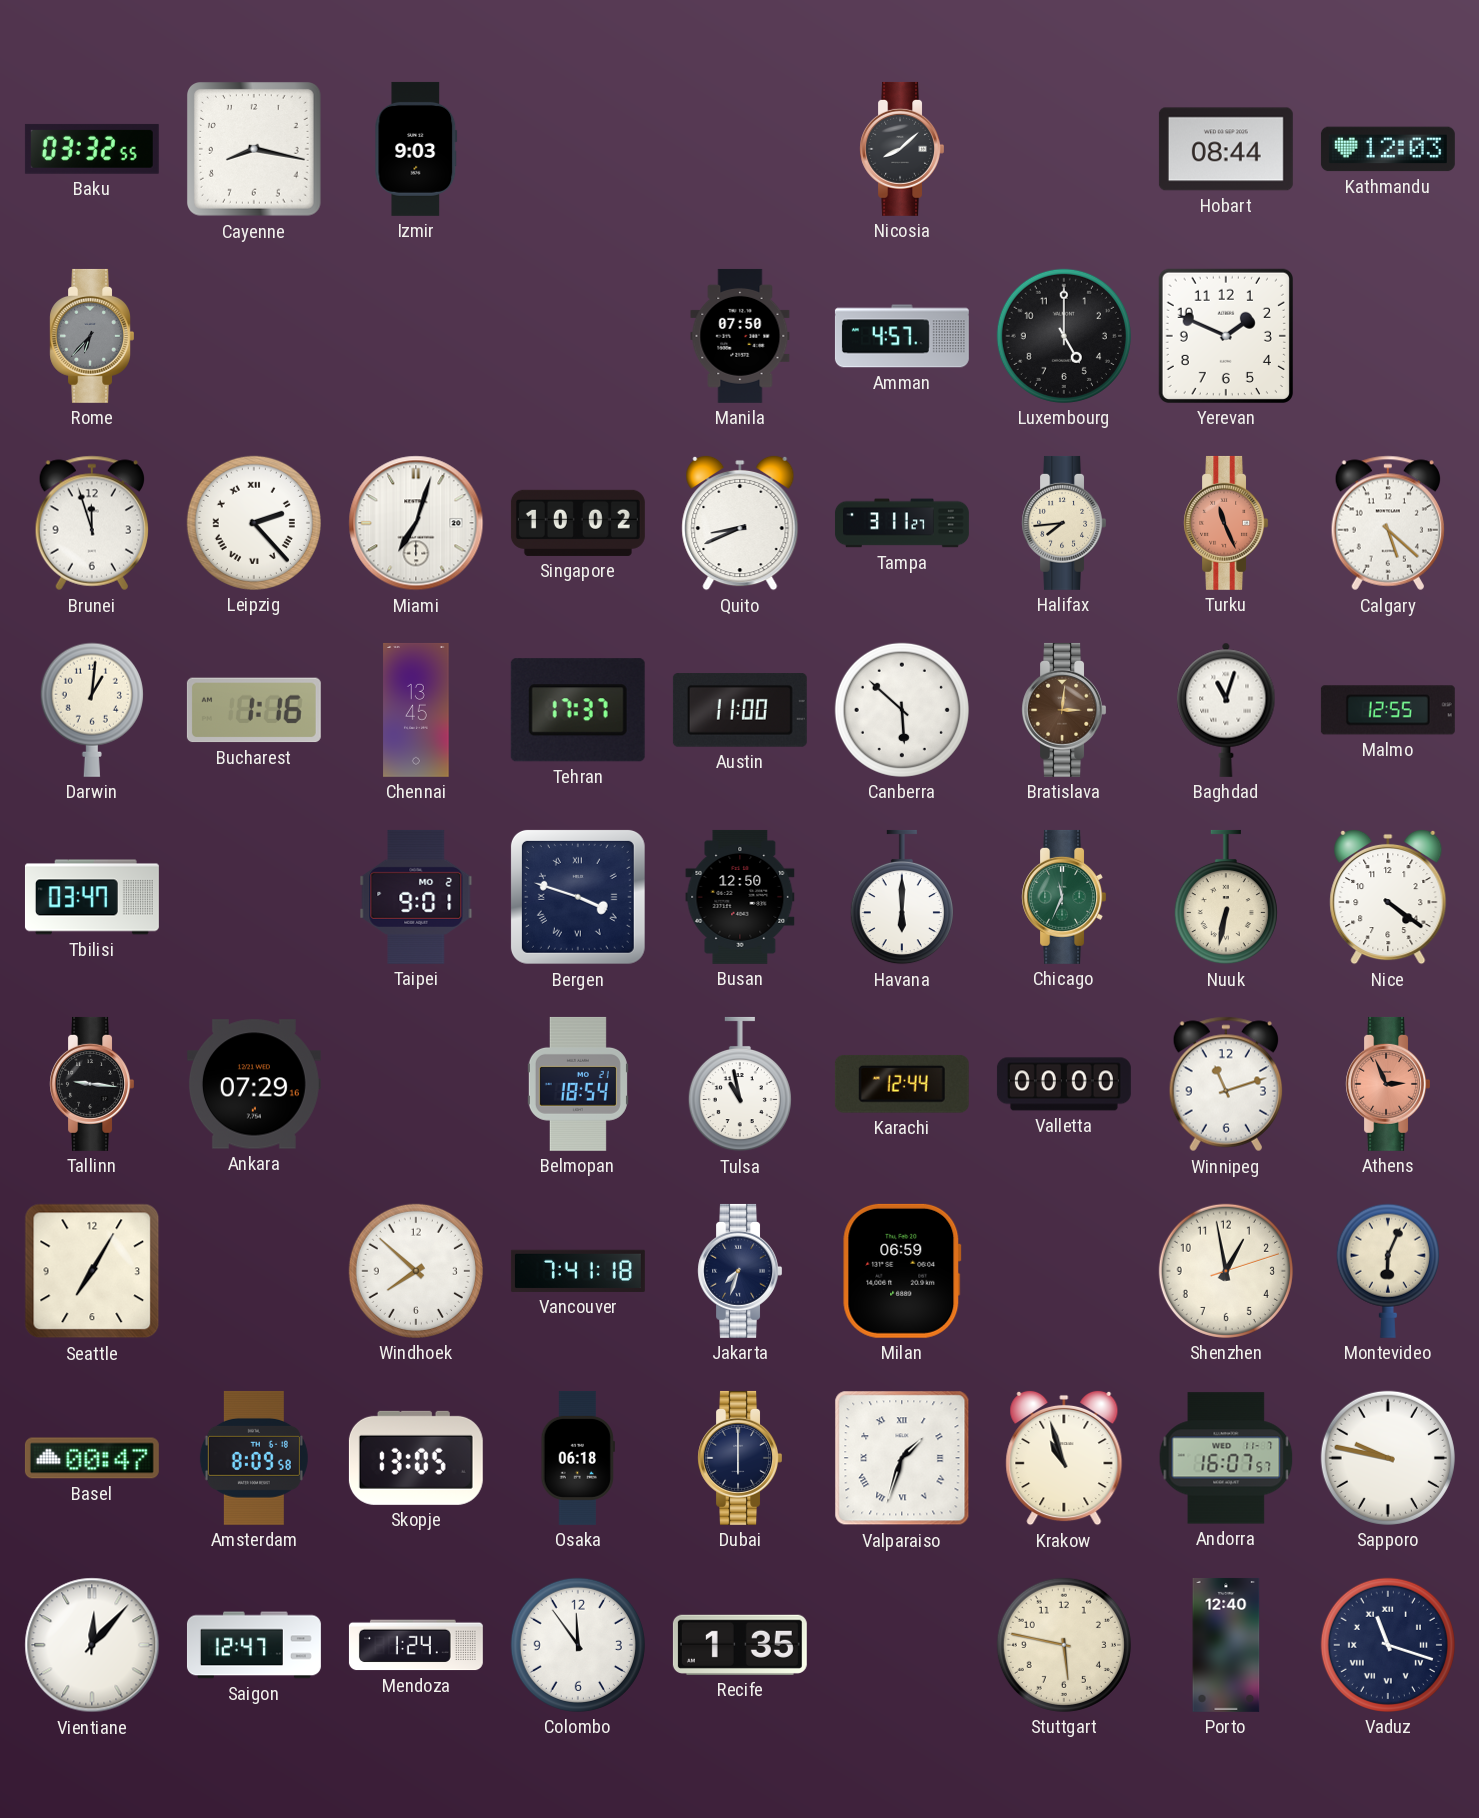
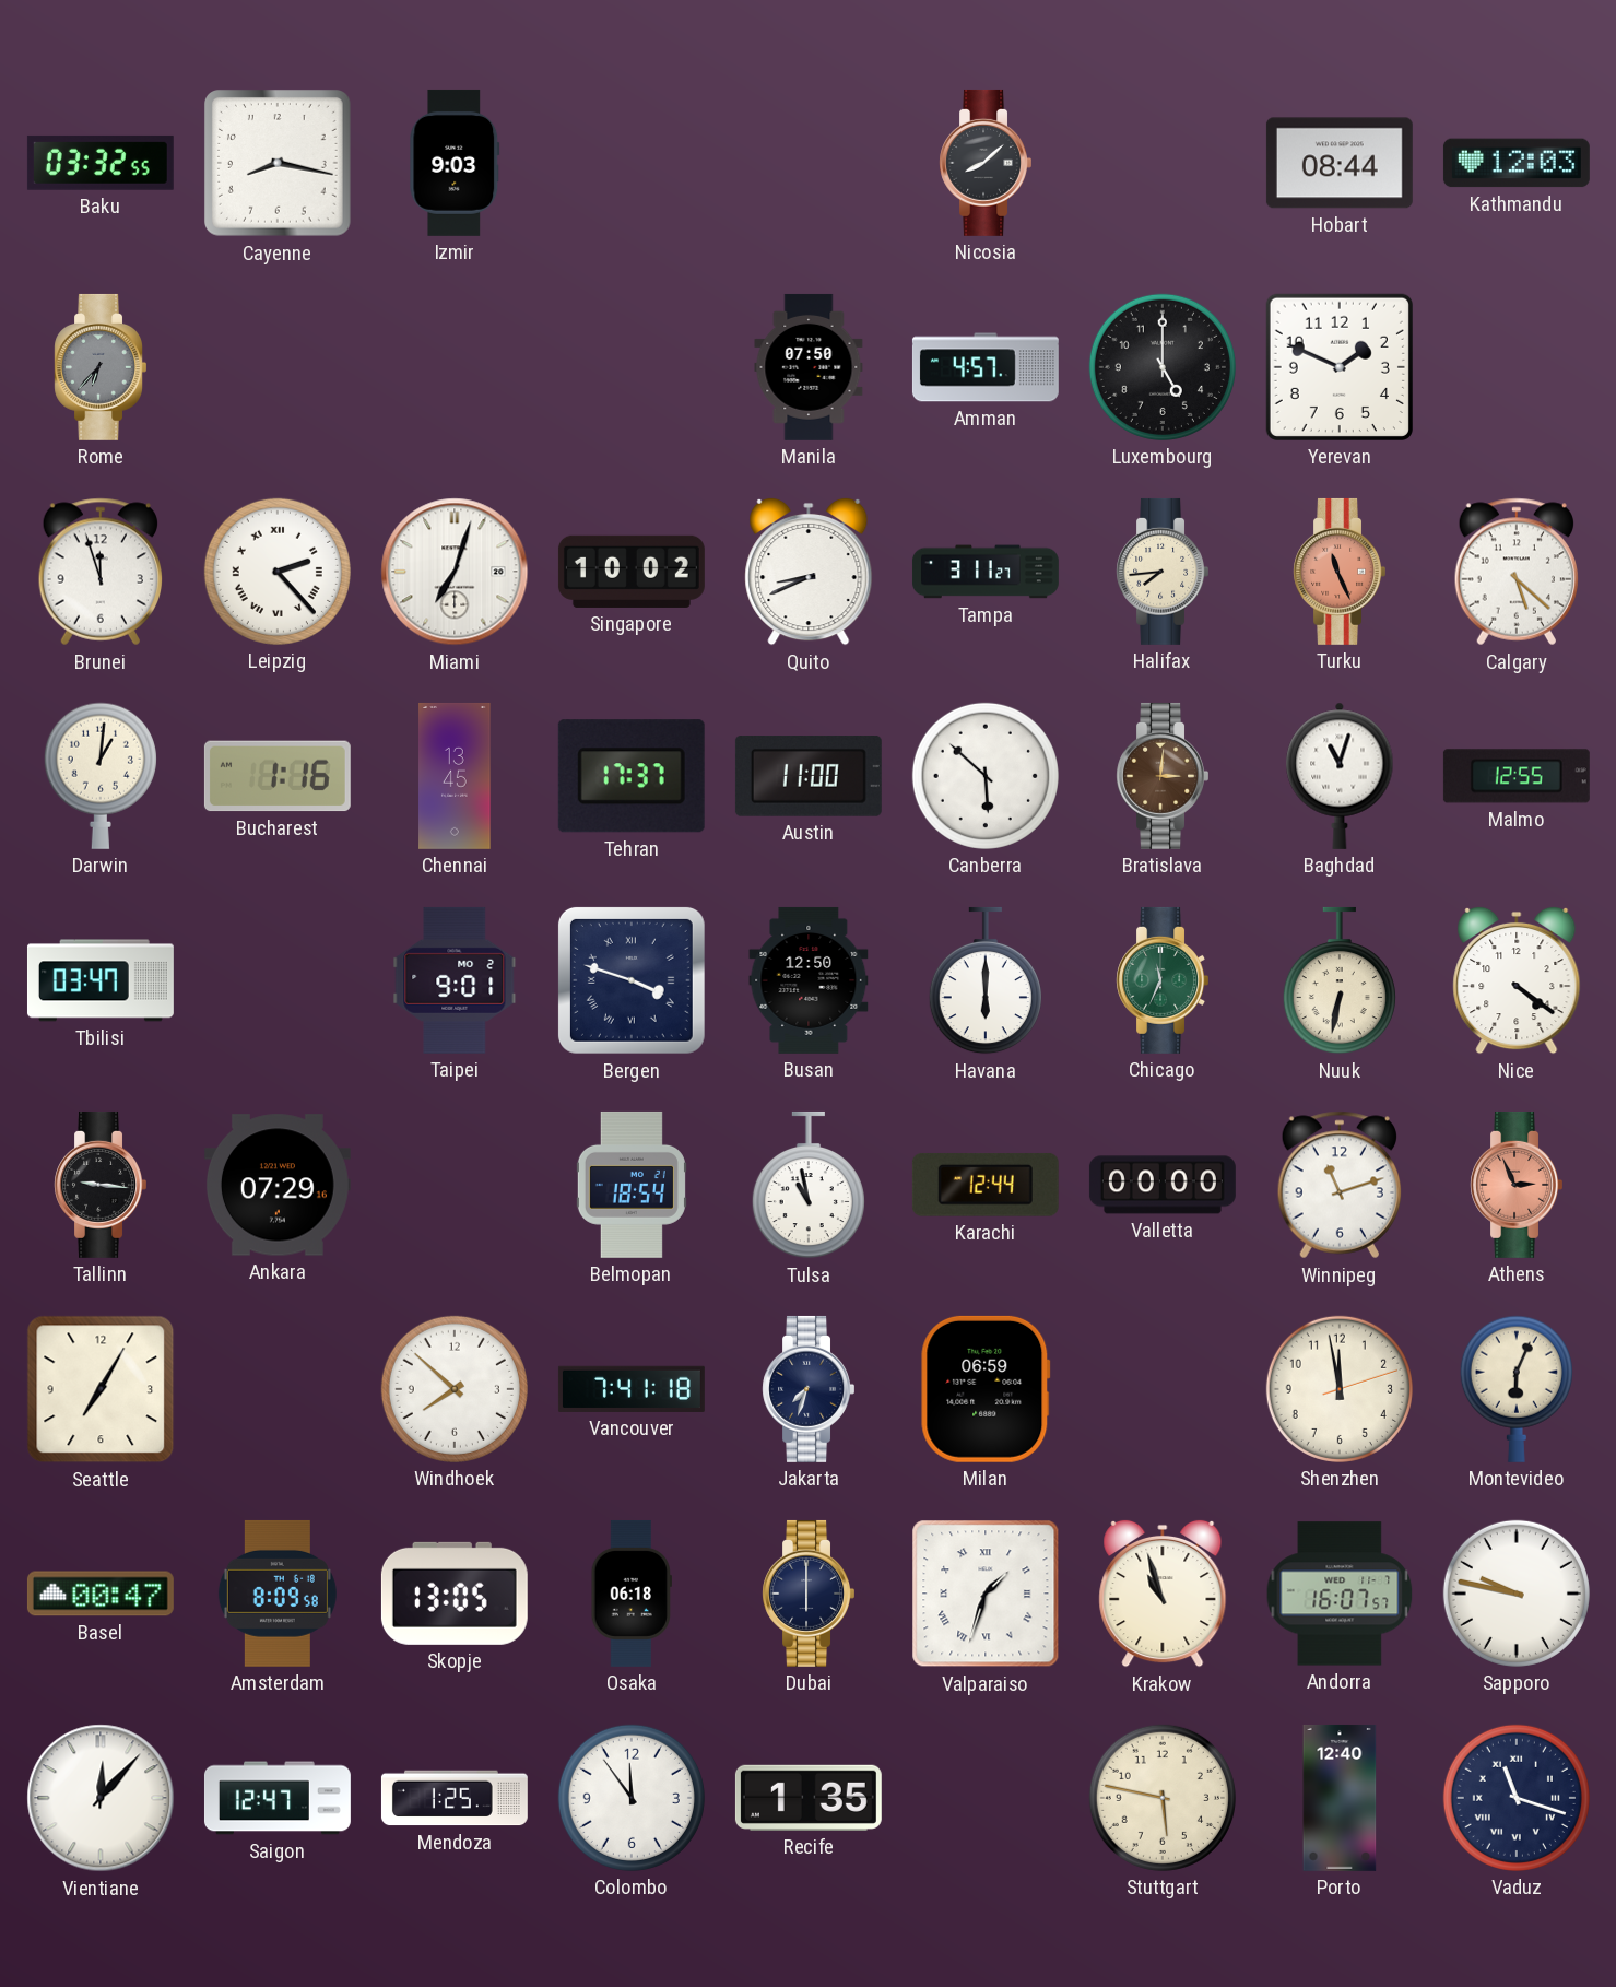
Shenzhen: 12:58 -> 11:58 (1340, 1389)
Mendoza: 1:24 -> 1:25 (455, 1798)
